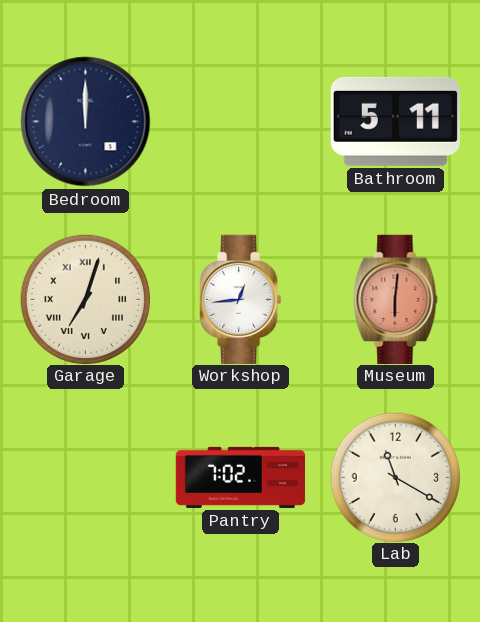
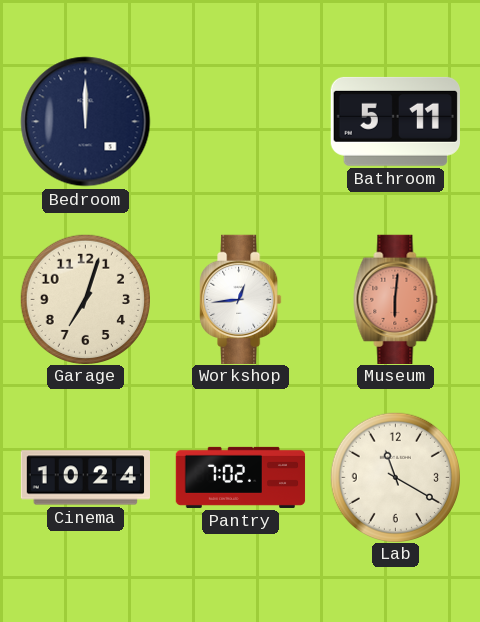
Garage numerals: Roman -> Arabic (85, 299)
Cinema: none -> 10:24 (85, 478)
